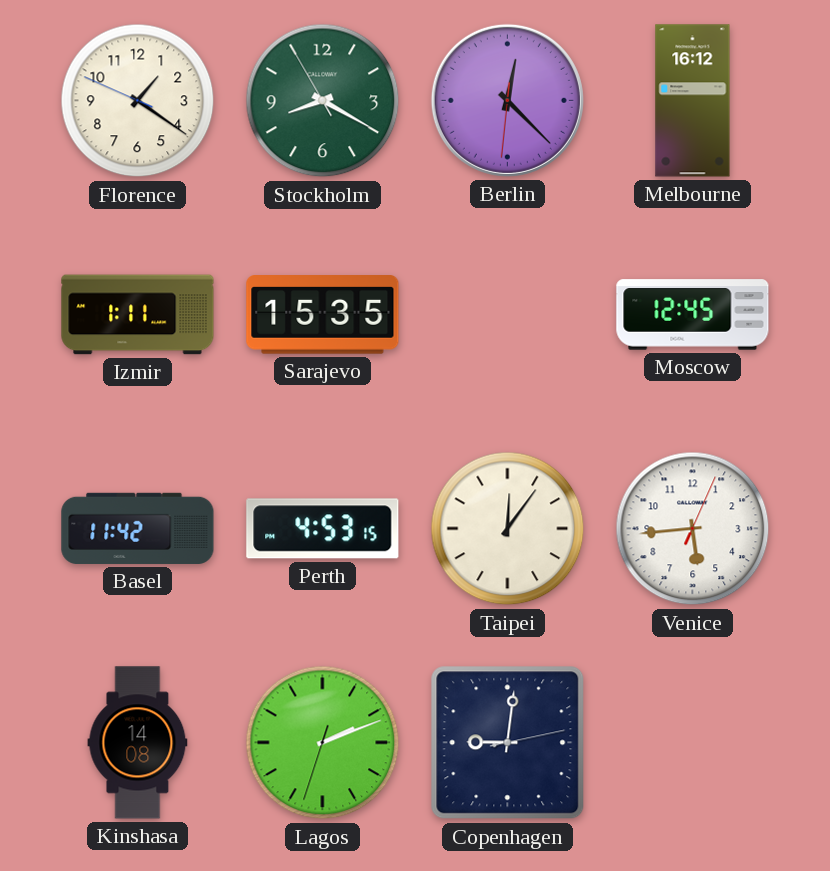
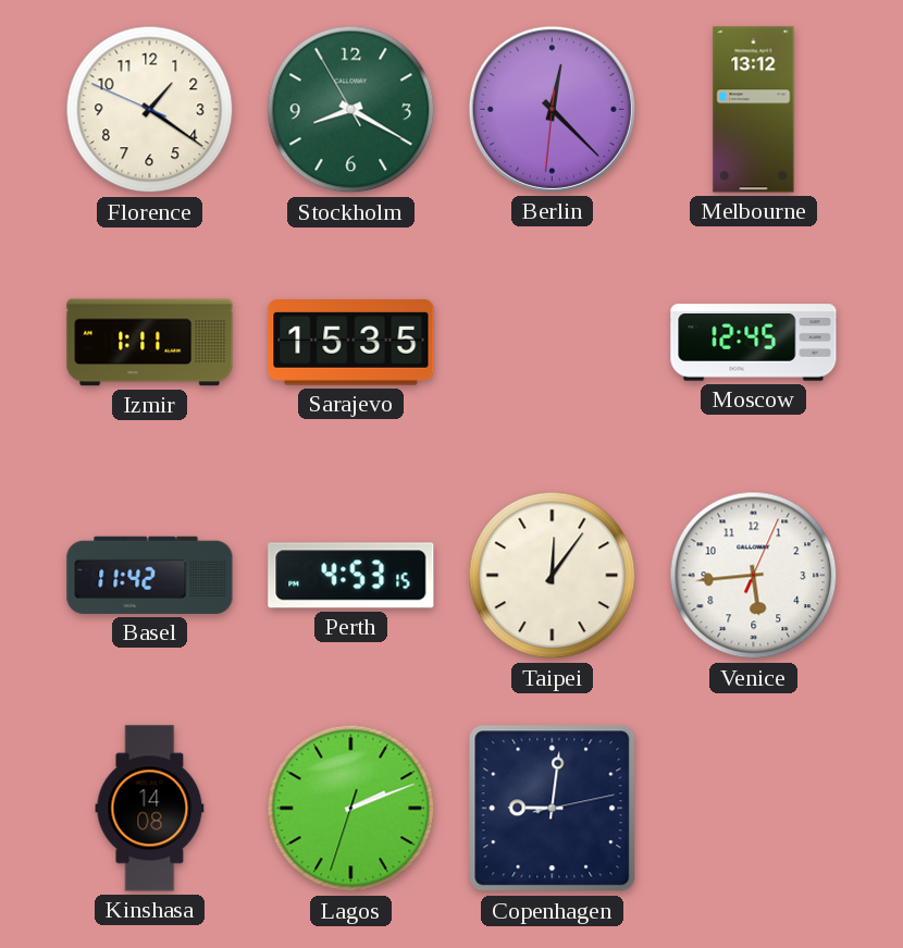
Melbourne: 16:12 -> 13:12 (754, 110)
